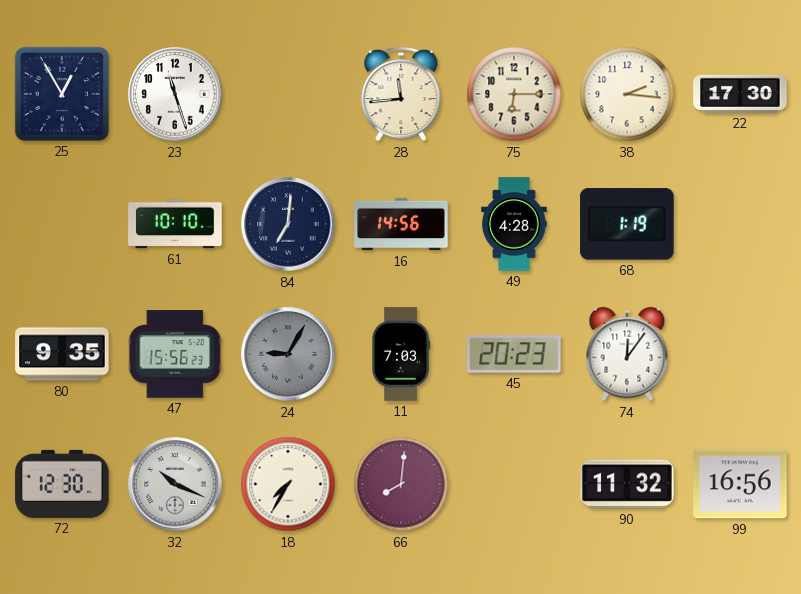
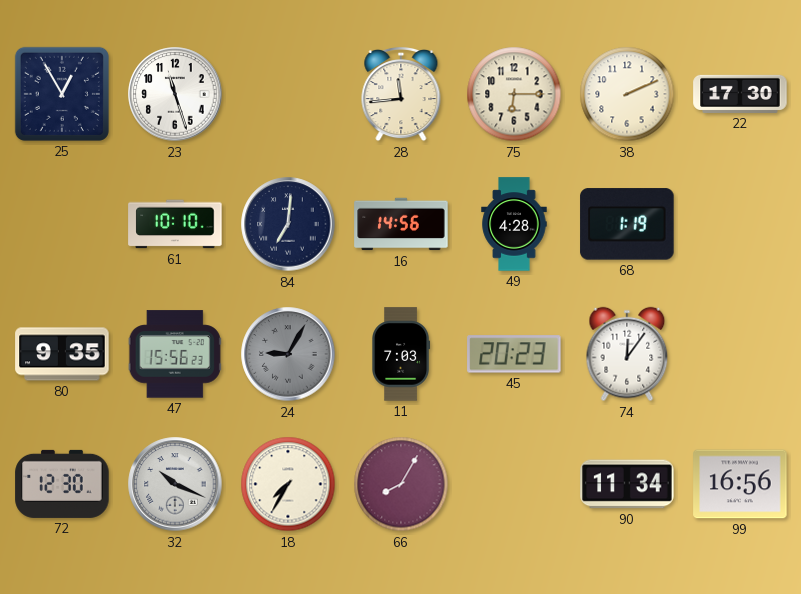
38: 2:16 -> 2:11 (627, 94)
66: 8:01 -> 8:05 (401, 484)
90: 11:32 -> 11:34 (627, 484)
